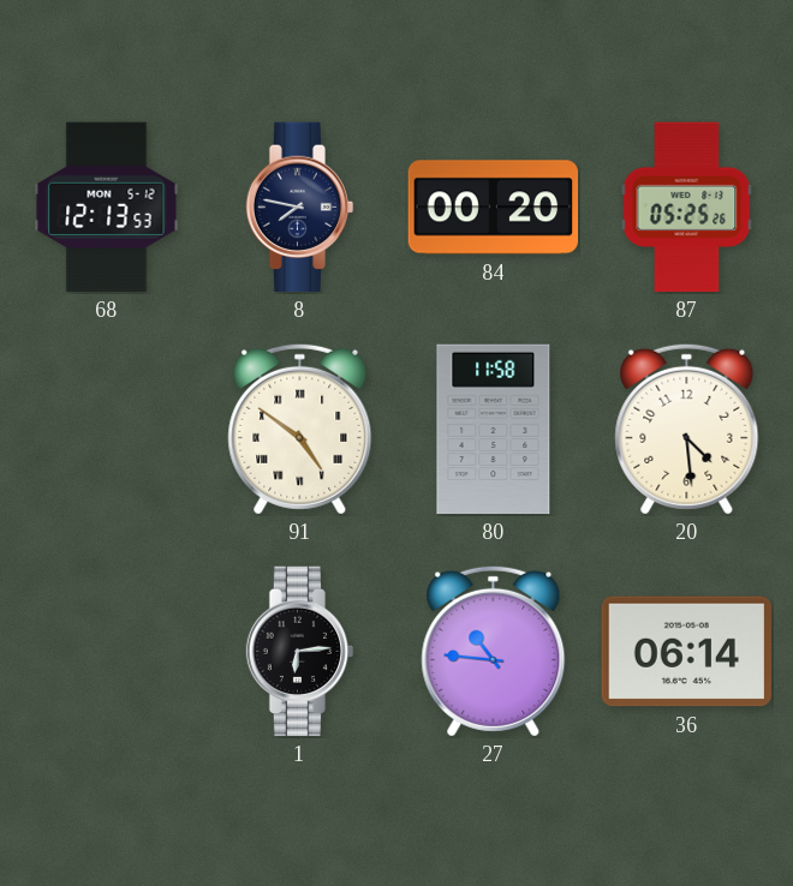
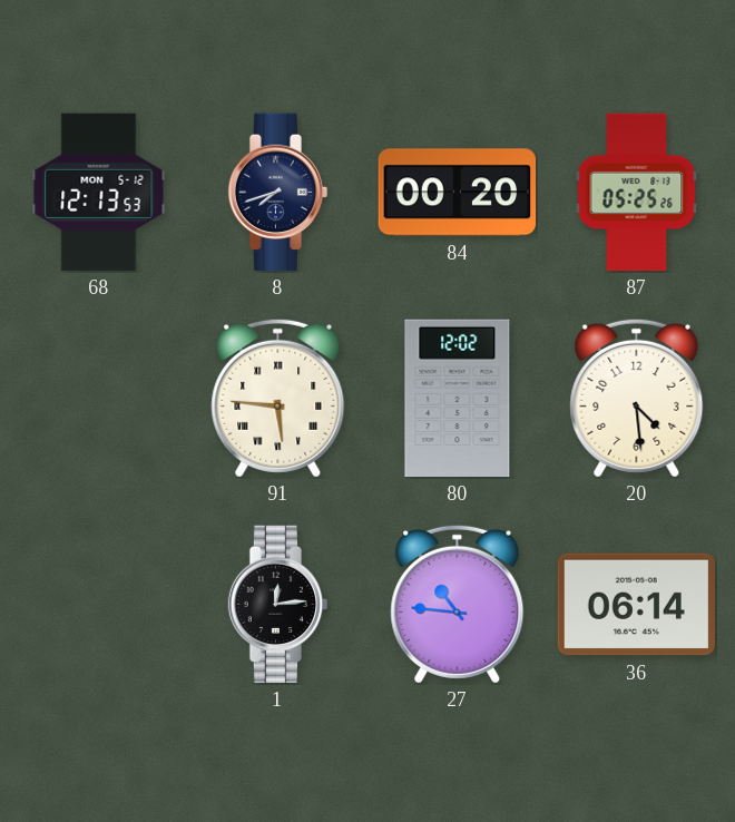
8: 7:47 -> 7:42 (278, 193)
91: 4:51 -> 5:46 (278, 398)
80: 11:58 -> 12:02 (458, 399)
1: 6:14 -> 12:14 (278, 605)
